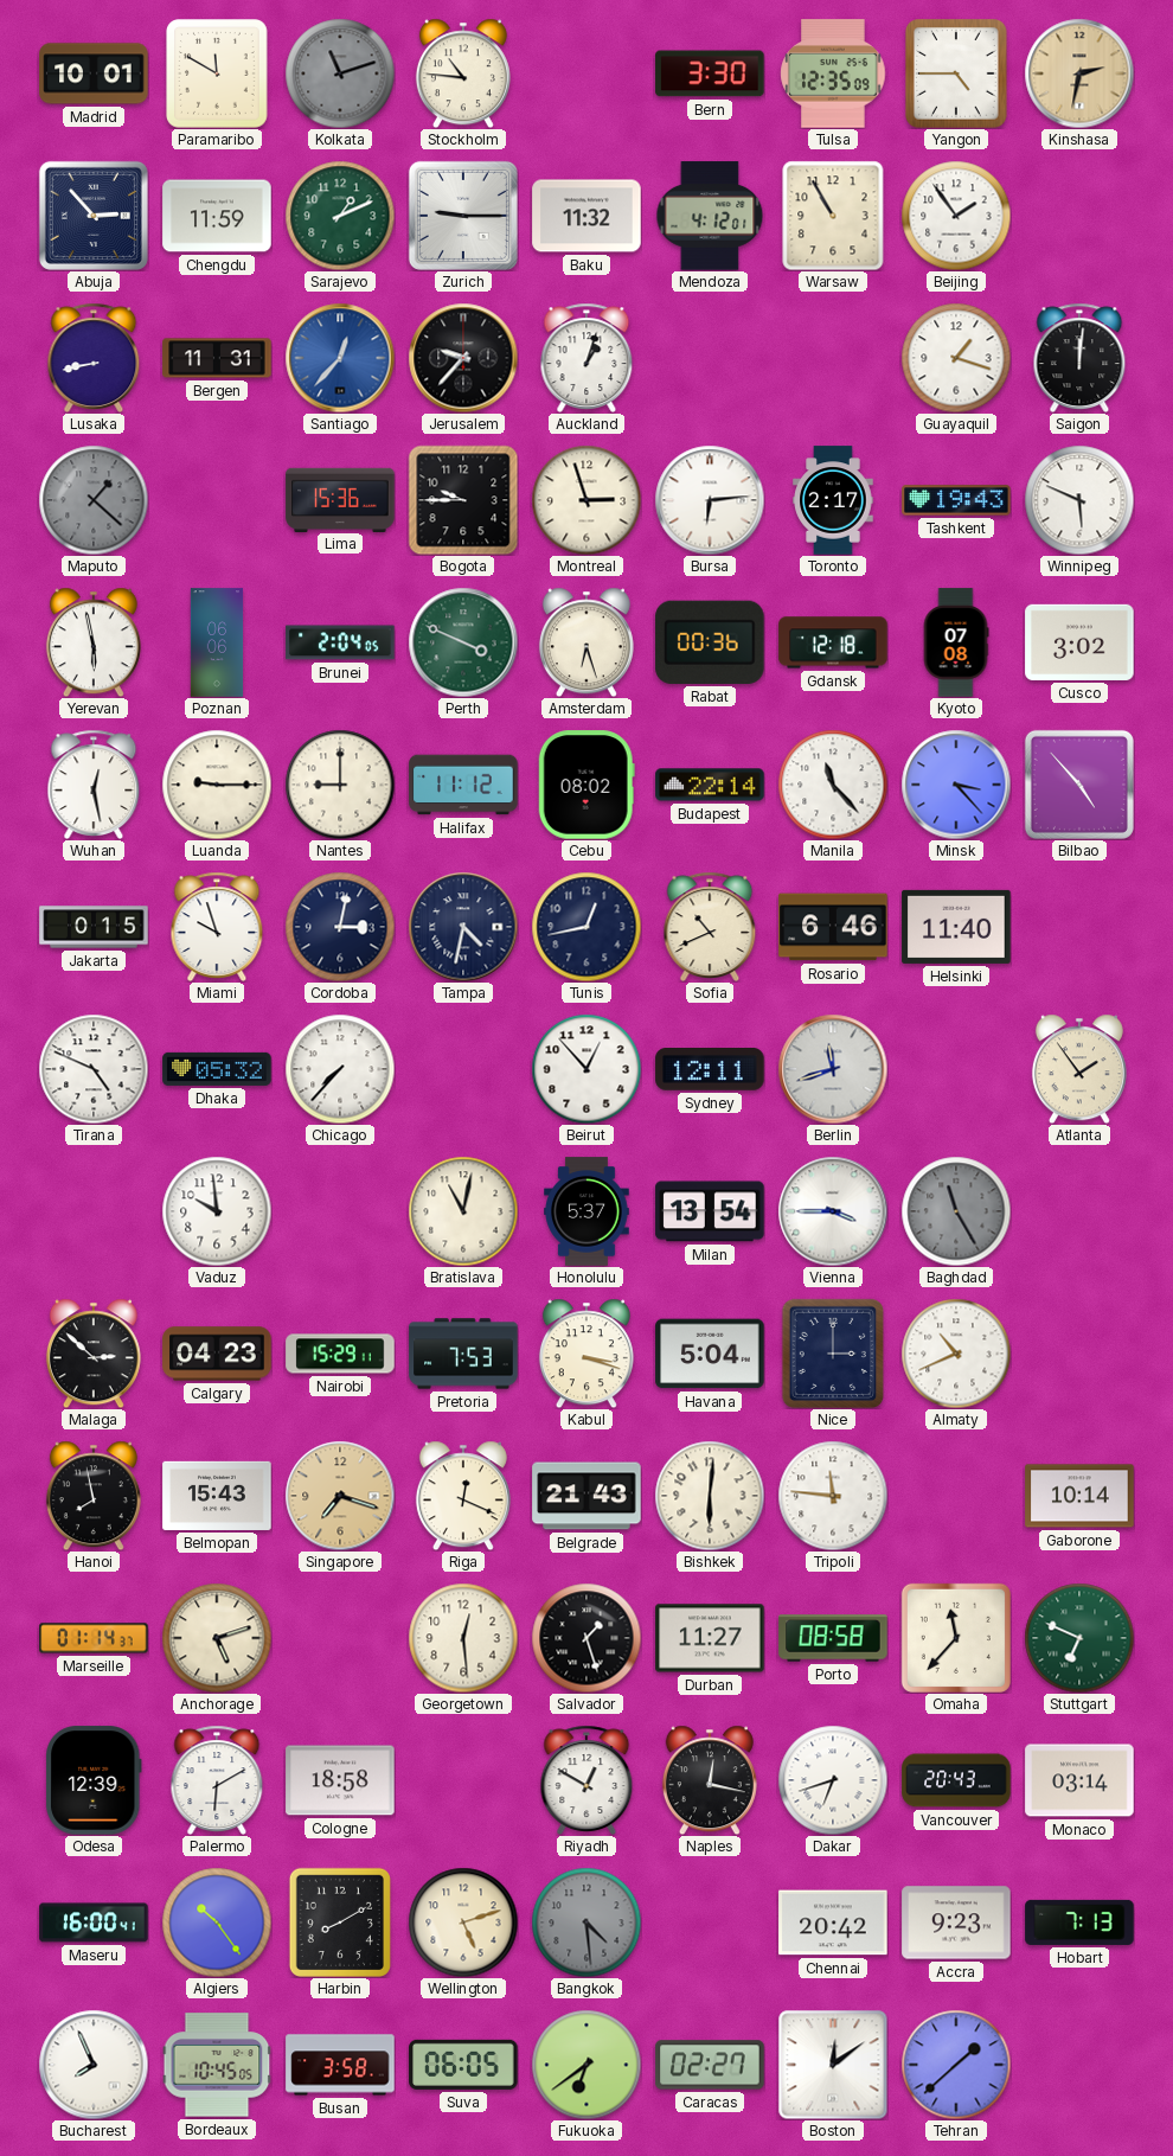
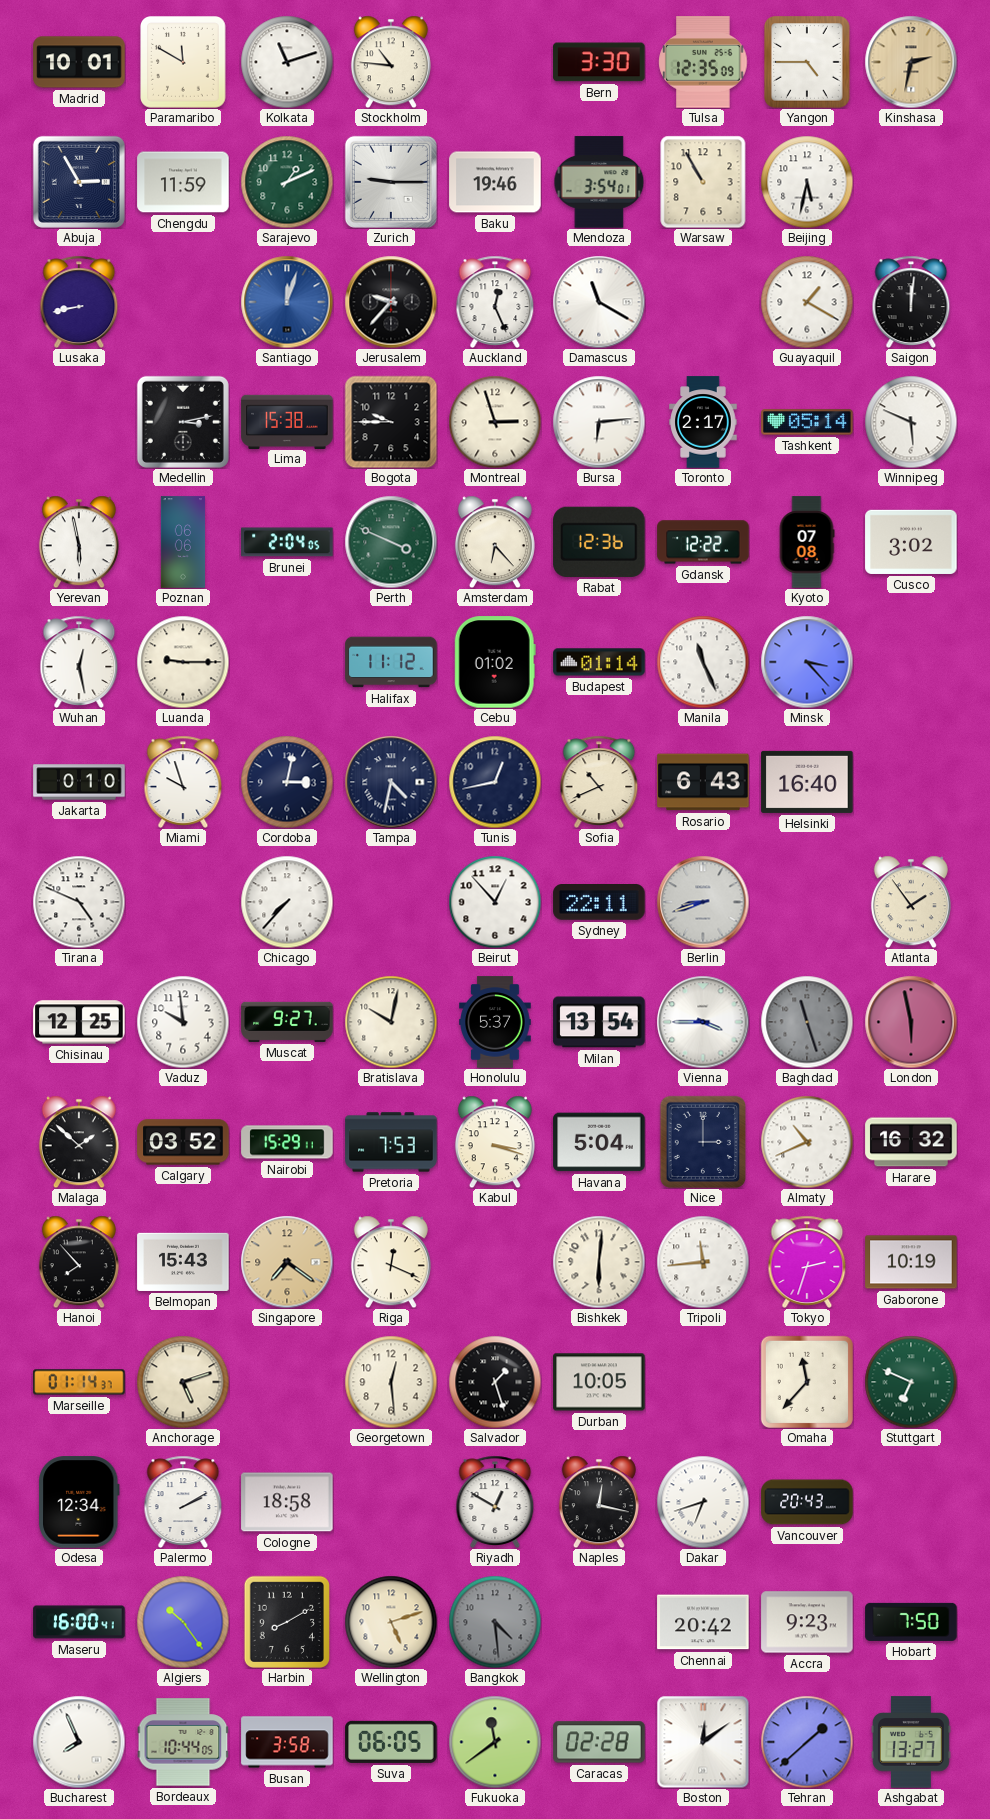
Kolkata dial: grey -> white (287, 62)
Abuja: 2:53 -> 2:55 (79, 182)
Baku: 11:32 -> 19:46 (495, 182)
Mendoza: 4:12 -> 3:54 (599, 182)
Beijing: 1:54 -> 5:32 (807, 182)
Bergen: 11:31 -> none (217, 358)
Santiago: 12:37 -> 12:03 (287, 302)
Auckland: 1:03 -> 12:26 (495, 302)
Damascus: none -> 11:20 (599, 302)
Guayaquil: 1:18 -> 1:20 (807, 302)
Maputo: 1:22 -> none (94, 500)
Medellin: none -> 3:13 (183, 422)
Lima: 15:36 -> 15:38 (287, 421)
Tashkent: 19:43 -> 05:14 (807, 422)
Amsterdam: 6:27 -> 6:23 (495, 542)
Rabat: 00:36 -> 12:36 (599, 542)
Gdansk: 12:18 -> 12:22 (703, 542)
Nantes: 9:00 -> none (340, 785)
Cebu: 08:02 -> 01:02 (495, 662)
Budapest: 22:14 -> 01:14 (599, 662)
Manila: 11:23 -> 11:26 (703, 662)
Bilbao: 4:53 -> none (1079, 785)
Jakarta: 0:15 -> 0:10 (79, 782)
Rosario: 6:46 -> 6:43 (703, 782)
Helsinki: 11:40 -> 16:40 (807, 782)
Dhaka: 05:32 -> none (217, 1069)
Sydney: 12:11 -> 22:11 (599, 903)
Berlin: 11:42 -> 8:42 (703, 902)
Chisinau: none -> 12:25 (79, 1022)
Muscat: none -> 9:27 (287, 1022)
Bratislava: 11:02 -> 10:02 (391, 1022)
Baghdad: 11:25 -> 11:27 (807, 1022)
London: none -> 5:58 (911, 1022)
Malaga: 2:52 -> 1:52 (79, 1142)
Calgary: 04:23 -> 03:52 (183, 1142)
Harare: none -> 16:32 (911, 1142)
Hanoi: 7:58 -> 7:53 (79, 1262)
Singapore: 7:18 -> 7:21 (287, 1262)
Belgrade: 21:43 -> none (586, 1496)
Tripoli: 11:46 -> 11:44 (703, 1262)
Tokyo: none -> 2:33 (807, 1262)
Gaborone: 10:14 -> 10:19 (911, 1262)
Durban: 11:27 -> 10:05 (599, 1382)
Porto: 08:58 -> none (833, 1638)
Odesa: 12:39 -> 12:34 (80, 1502)
Palermo: 6:10 -> 2:10 (183, 1502)
Monaco: 03:14 -> none (1079, 1780)
Hobart: 7:13 -> 7:50 (911, 1622)
Bordeaux: 10:45 -> 10:44 (183, 1742)
Fukuoka: 6:39 -> 11:39 (495, 1742)
Caracas: 02:27 -> 02:28 (599, 1742)
Ashgabat: none -> 13:27 (911, 1742)
